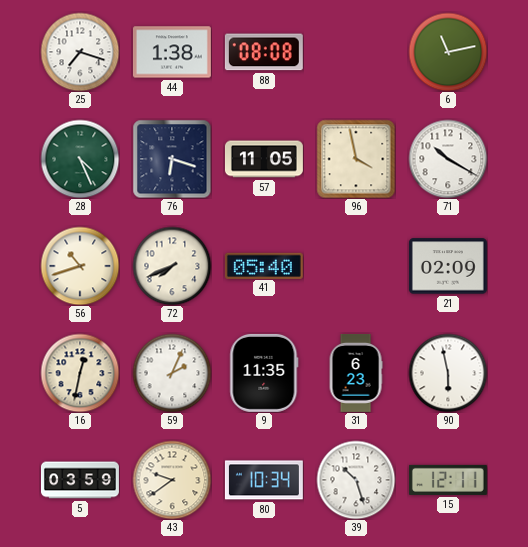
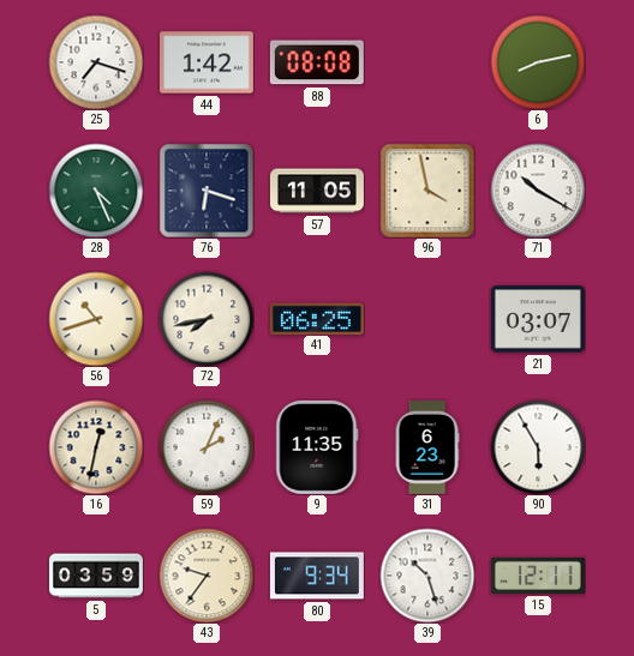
44: 1:38 -> 1:42 (207, 62)
6: 11:13 -> 8:13 (538, 62)
72: 7:41 -> 7:43 (207, 319)
41: 05:40 -> 06:25 (317, 318)
21: 02:09 -> 03:07 (538, 319)
90: 5:58 -> 5:55 (538, 447)
43: 9:39 -> 9:36 (207, 576)
80: 10:34 -> 9:34 (317, 576)
